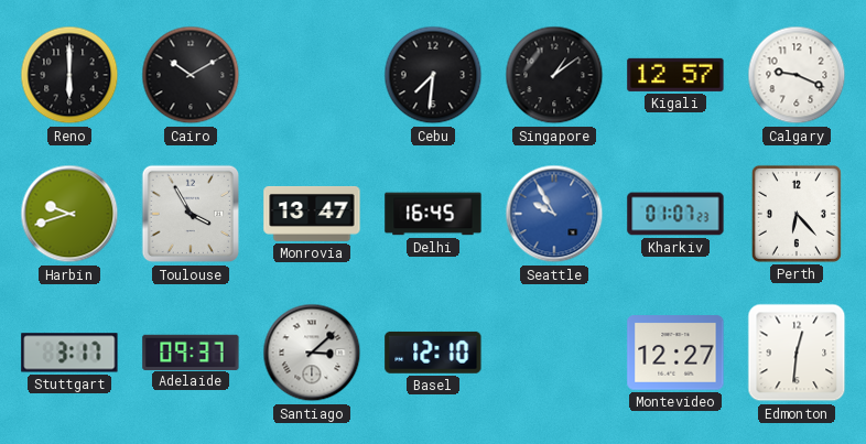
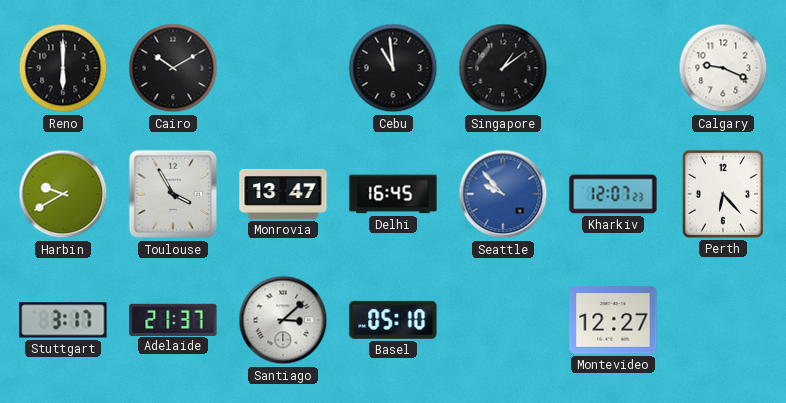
Cebu: 7:31 -> 10:59 (393, 68)
Kigali: 12:57 -> none (675, 75)
Harbin: 9:42 -> 9:40 (63, 194)
Seattle: 9:55 -> 9:53 (503, 194)
Kharkiv: 01:07 -> 12:07 (613, 194)
Adelaide: 09:37 -> 21:37 (173, 319)
Basel: 12:10 -> 05:10 (393, 320)
Edmonton: 12:31 -> none (797, 353)
